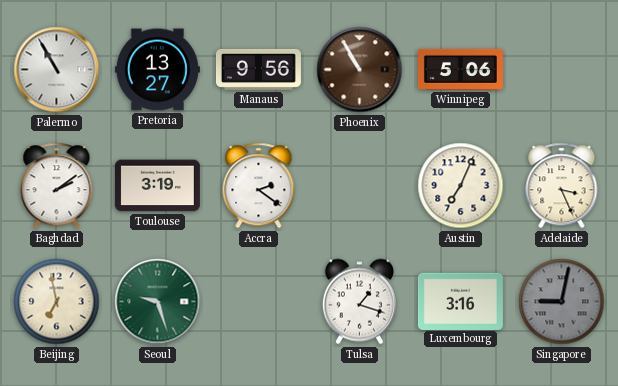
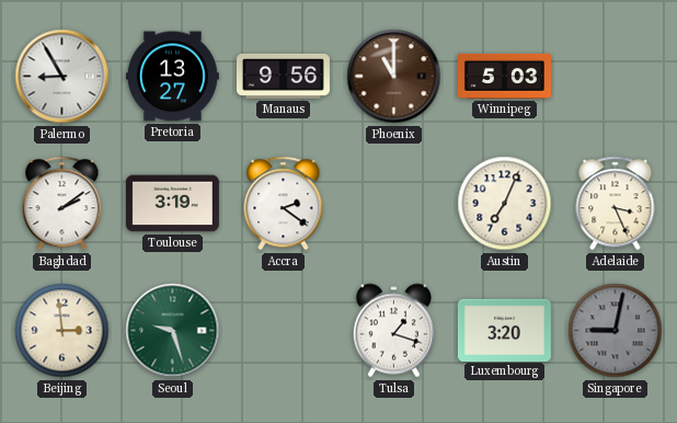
Palermo: 10:55 -> 8:55 (62, 77)
Phoenix: 10:55 -> 11:00 (394, 77)
Winnipeg: 5:06 -> 5:03 (504, 76)
Beijing: 6:58 -> 2:59 (62, 331)
Luxembourg: 3:16 -> 3:20 (504, 330)
